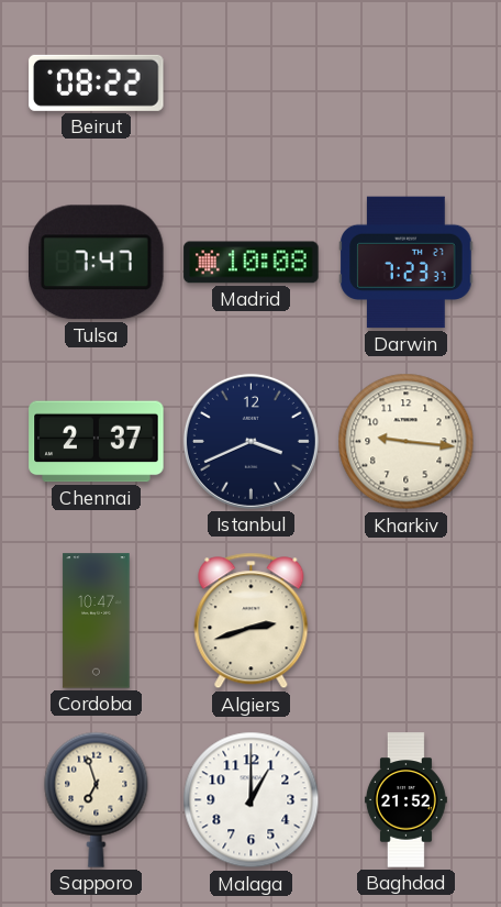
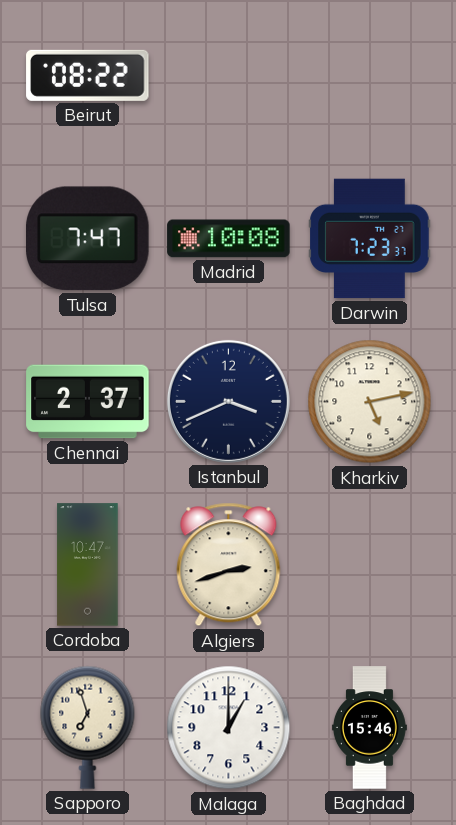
Kharkiv: 9:16 -> 5:13 (370, 402)
Baghdad: 21:52 -> 15:46 (369, 728)
